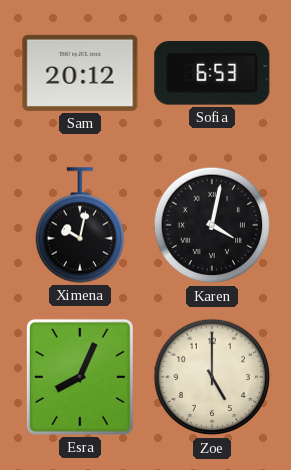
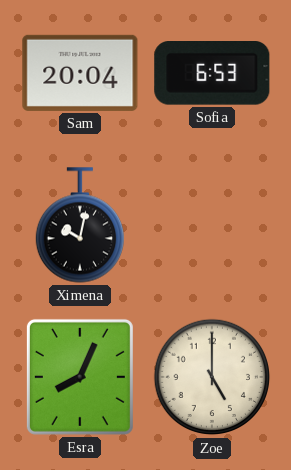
Sam: 20:12 -> 20:04 (80, 73)
Karen: 4:02 -> none (212, 225)
